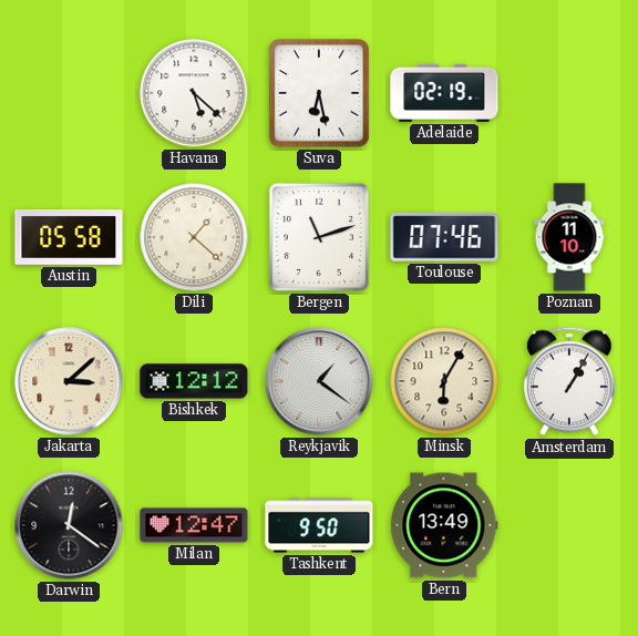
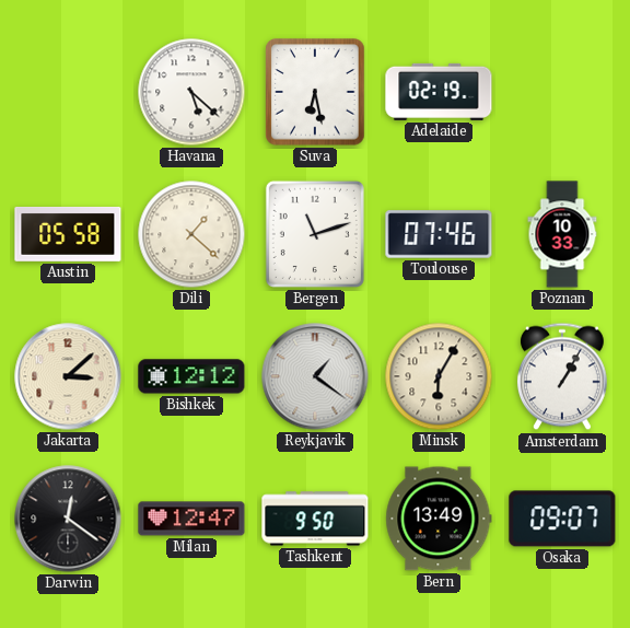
Poznan: 11:10 -> 10:33 (562, 234)
Osaka: none -> 09:07 (562, 519)
